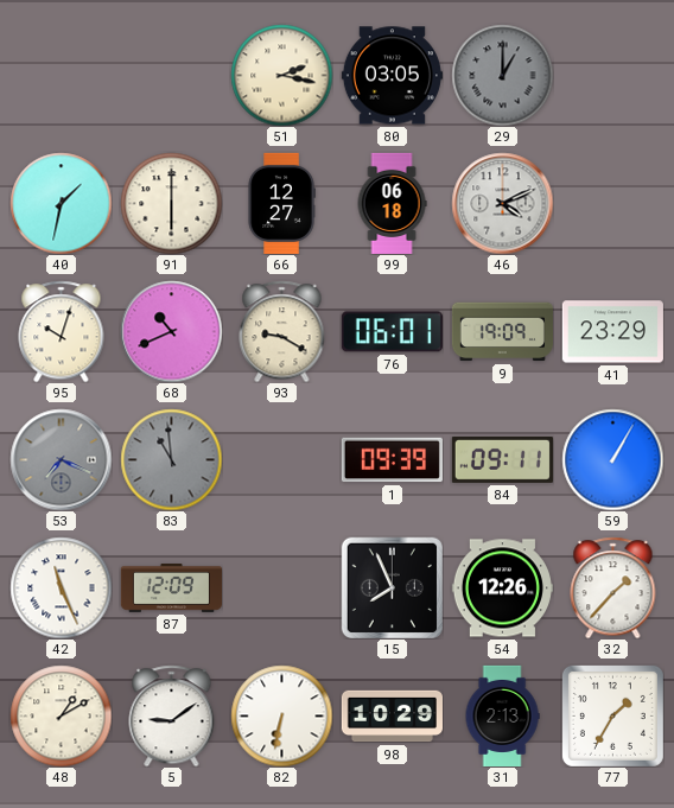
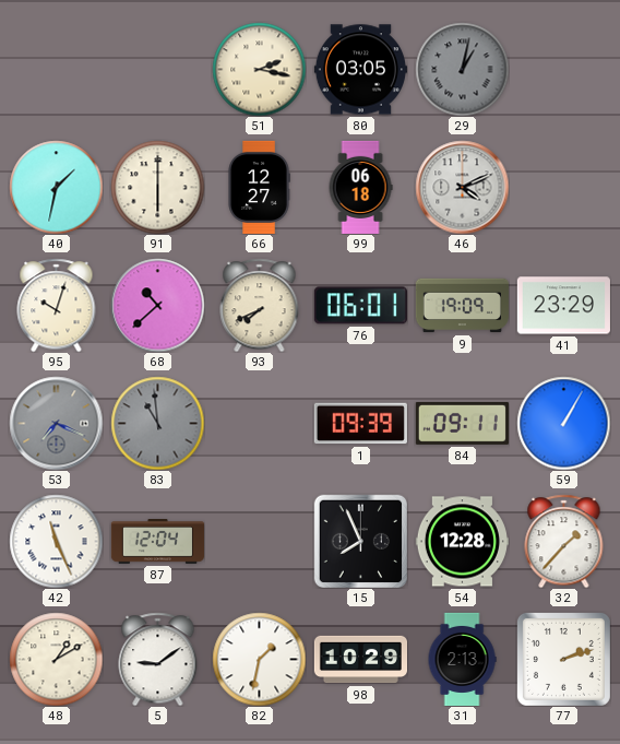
29: 1:00 -> 1:02 (462, 69)
68: 10:41 -> 10:38 (157, 305)
93: 9:20 -> 7:41 (260, 305)
87: 12:09 -> 12:04 (157, 542)
54: 12:26 -> 12:28 (462, 542)
82: 6:32 -> 1:32 (259, 659)
77: 1:35 -> 2:12 (563, 659)
